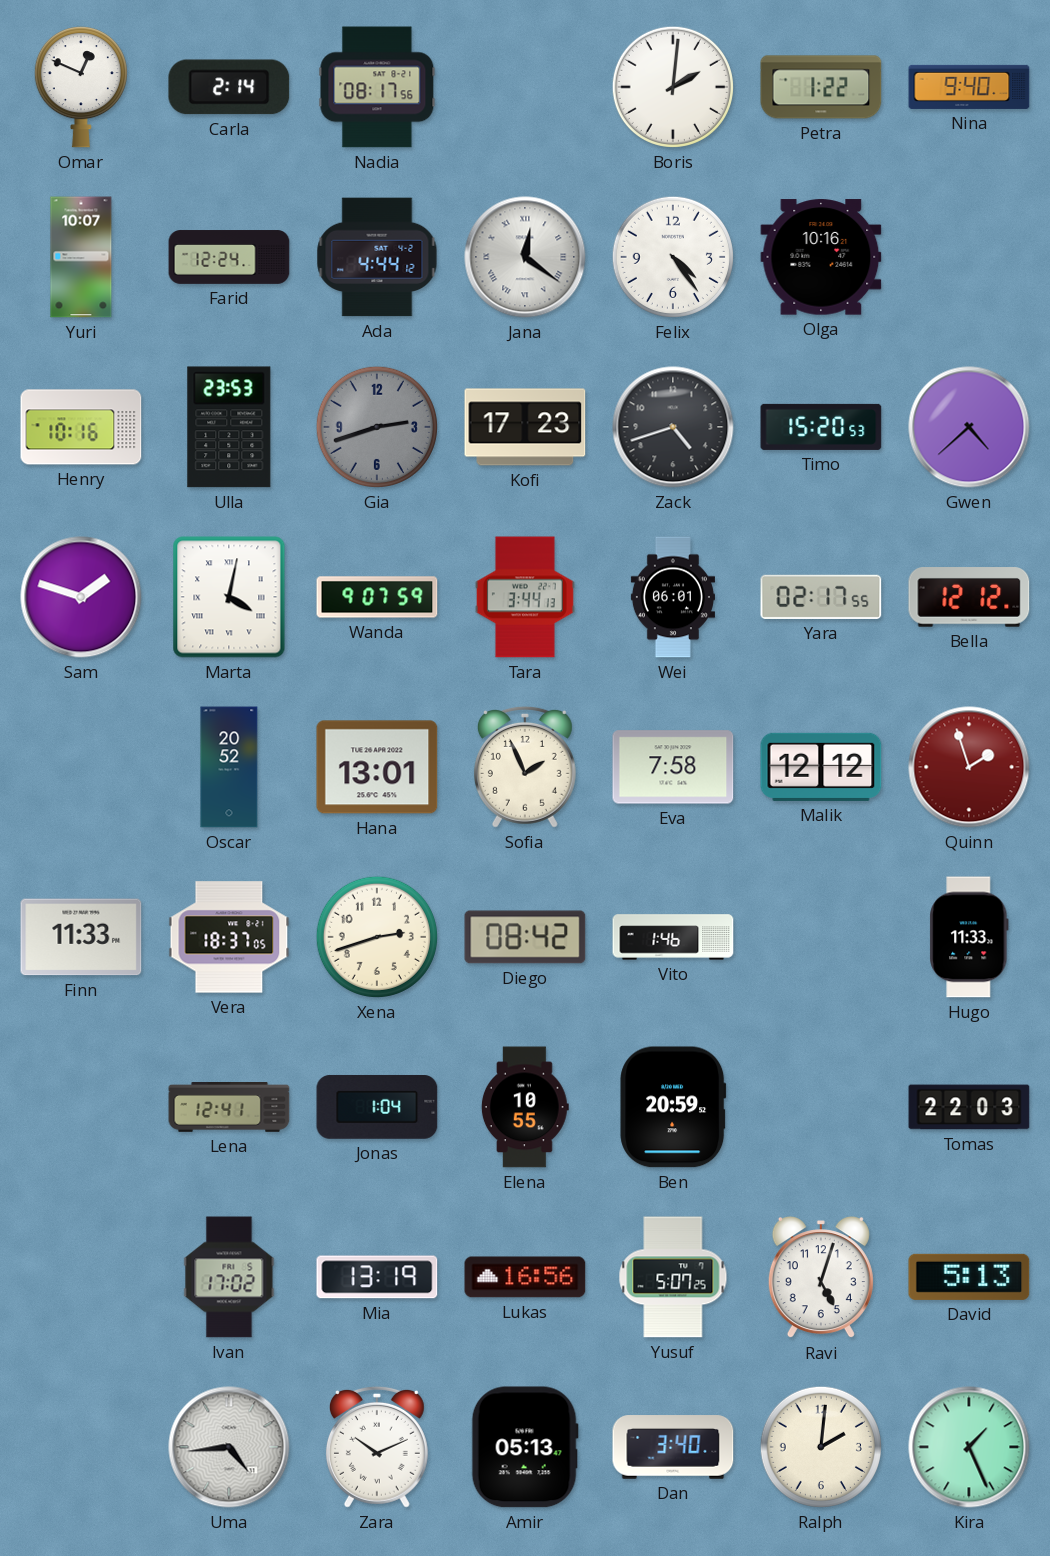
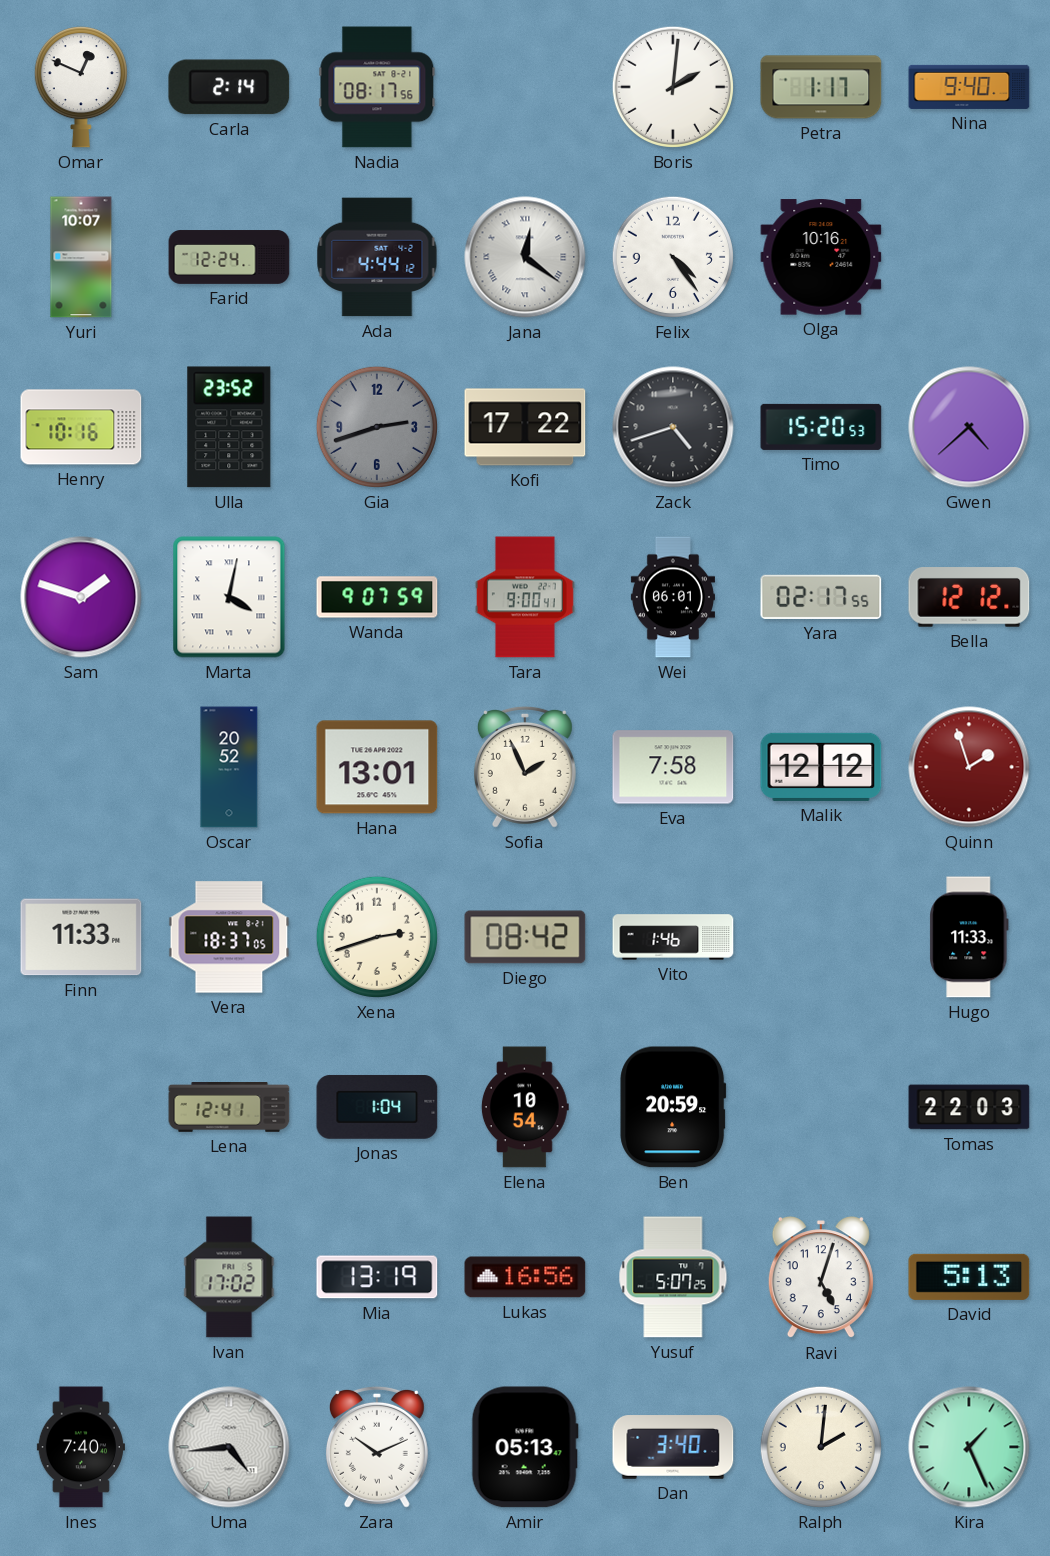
Petra: 1:22 -> 1:17 (821, 87)
Ulla: 23:53 -> 23:52 (229, 427)
Kofi: 17:23 -> 17:22 (525, 427)
Tara: 3:44 -> 9:00 (525, 597)
Elena: 10:55 -> 10:54 (525, 1107)
Ines: none -> 7:40 (81, 1447)
